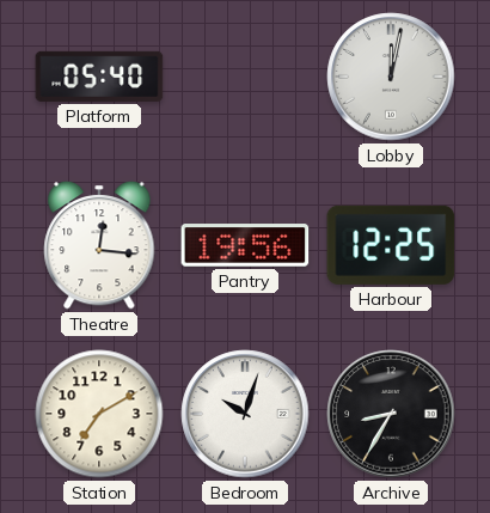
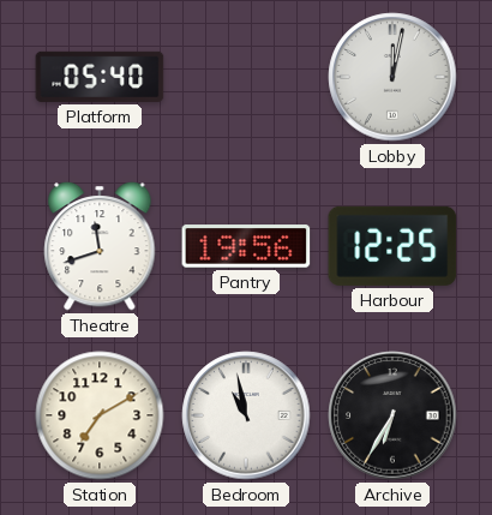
Theatre: 12:16 -> 11:42 (100, 246)
Bedroom: 10:03 -> 10:58 (246, 415)
Archive: 8:35 -> 6:35 (392, 415)
